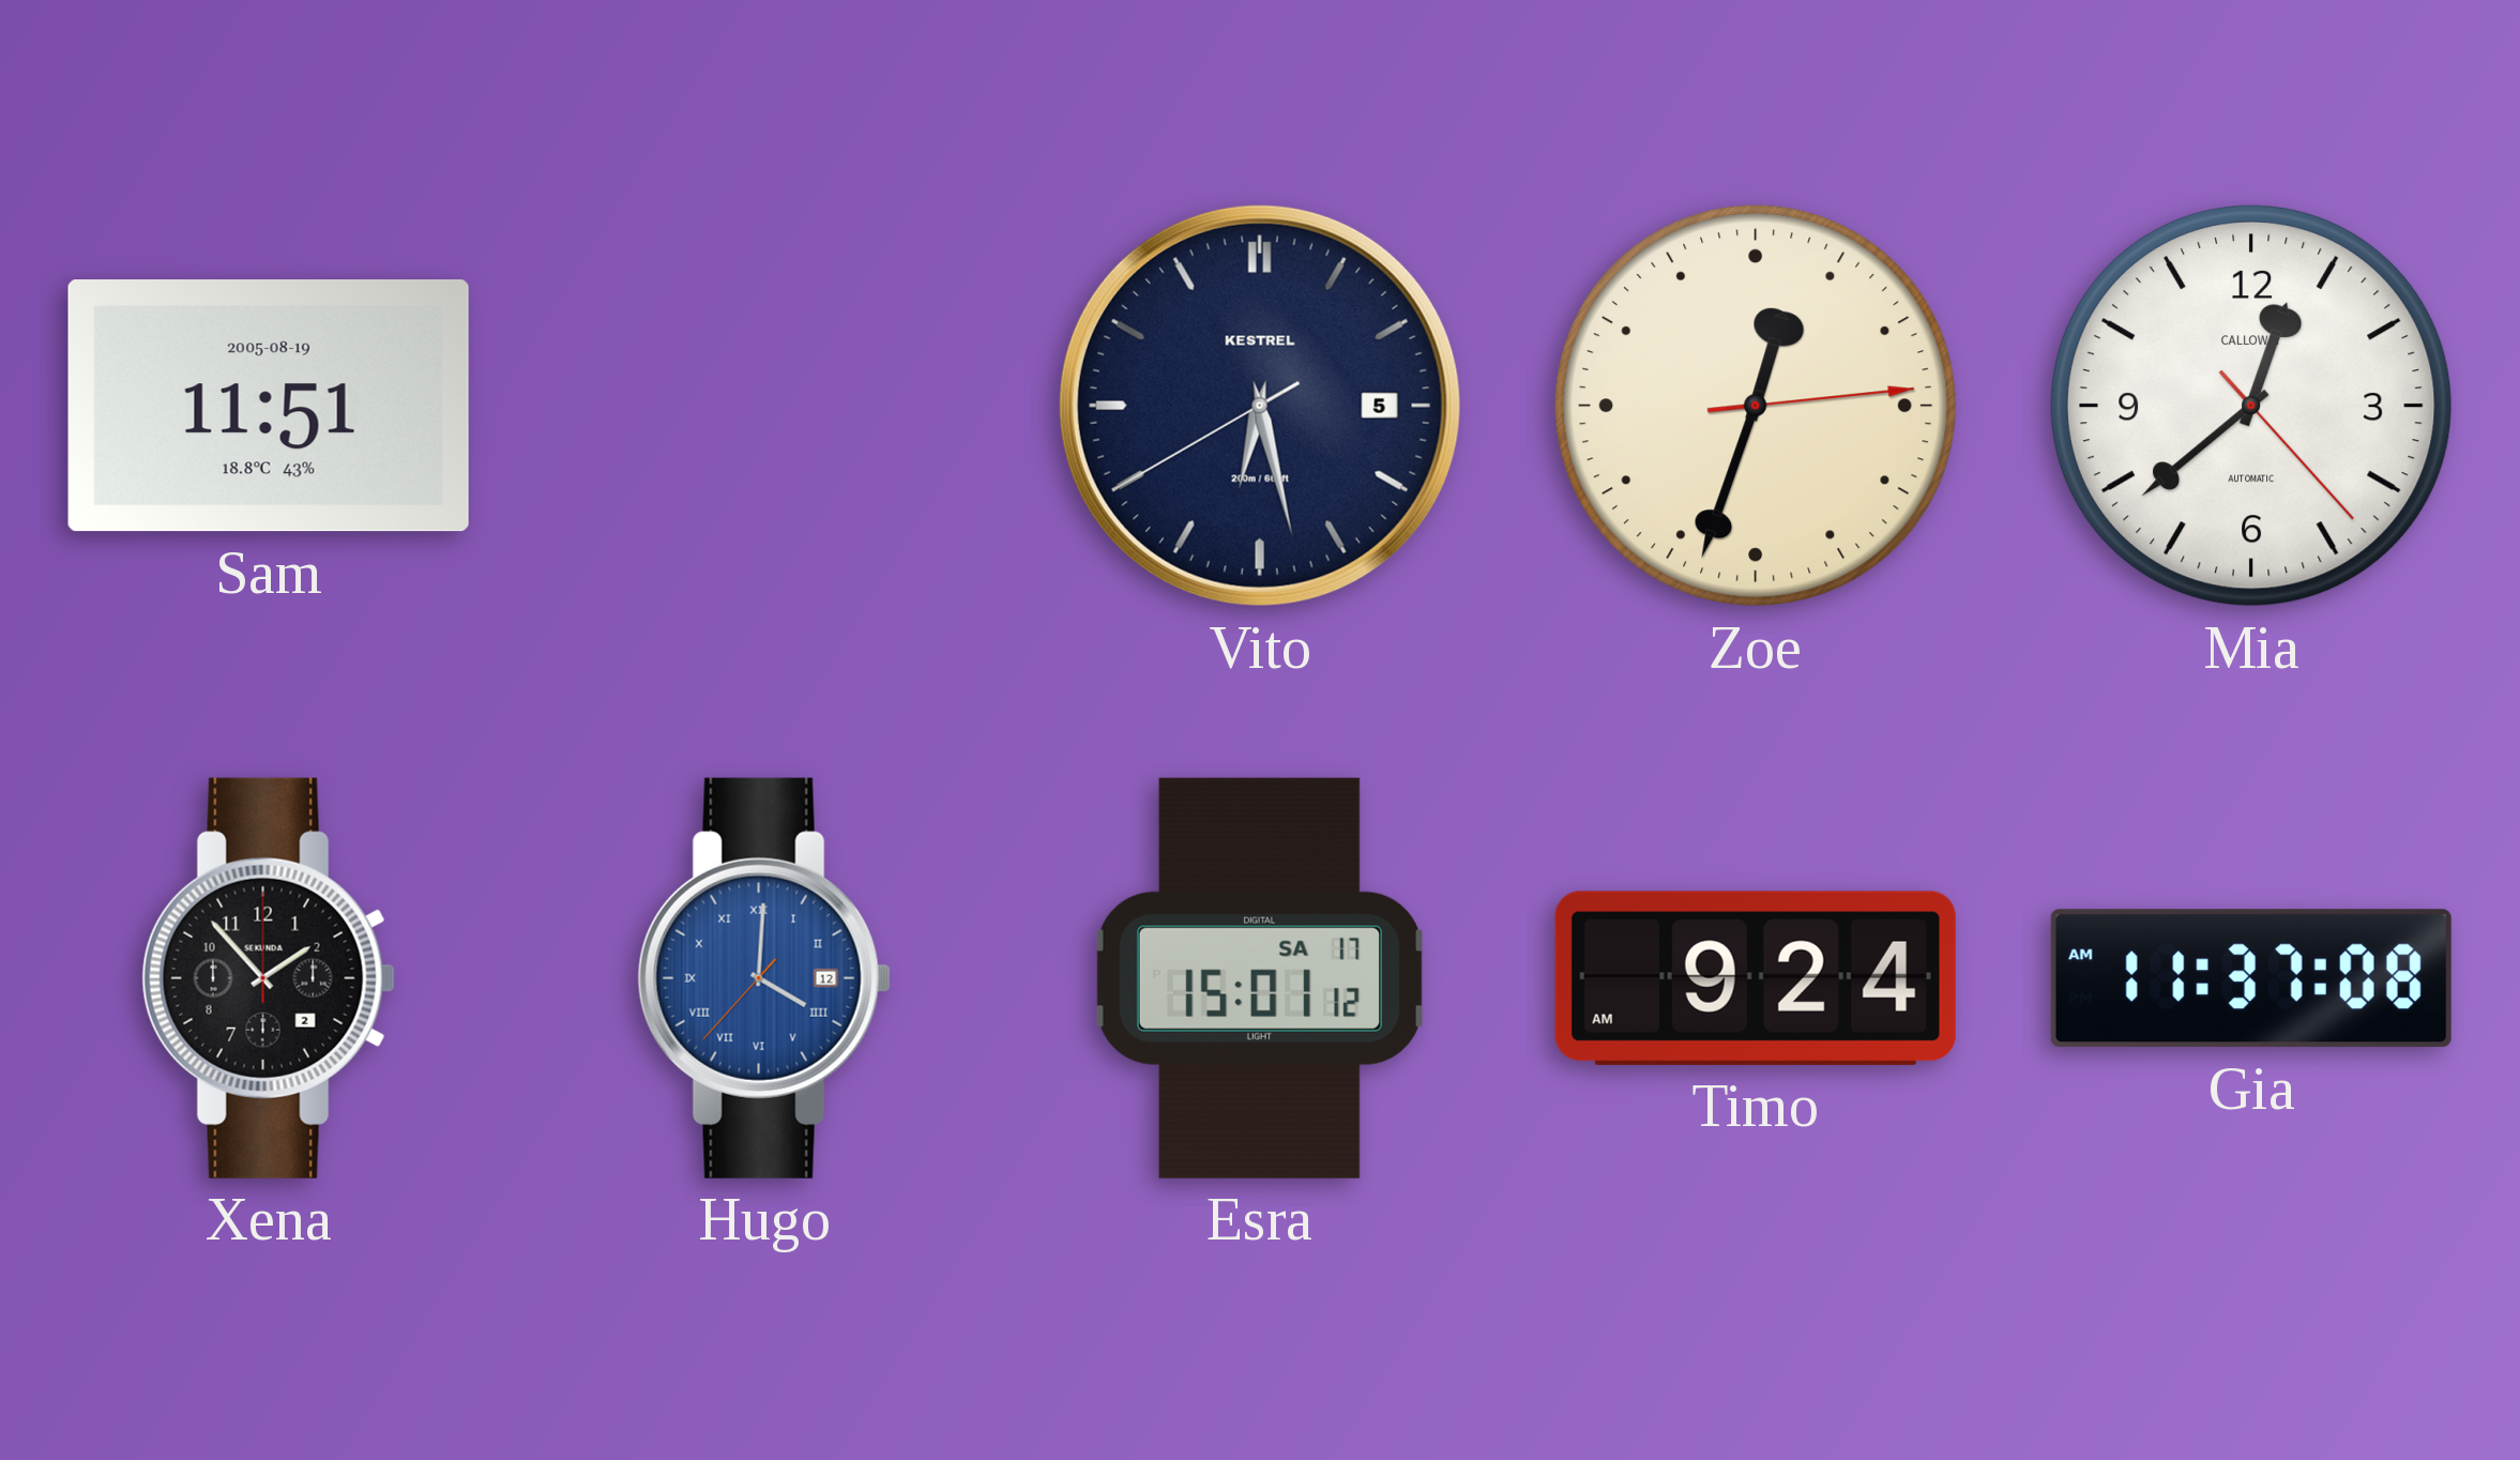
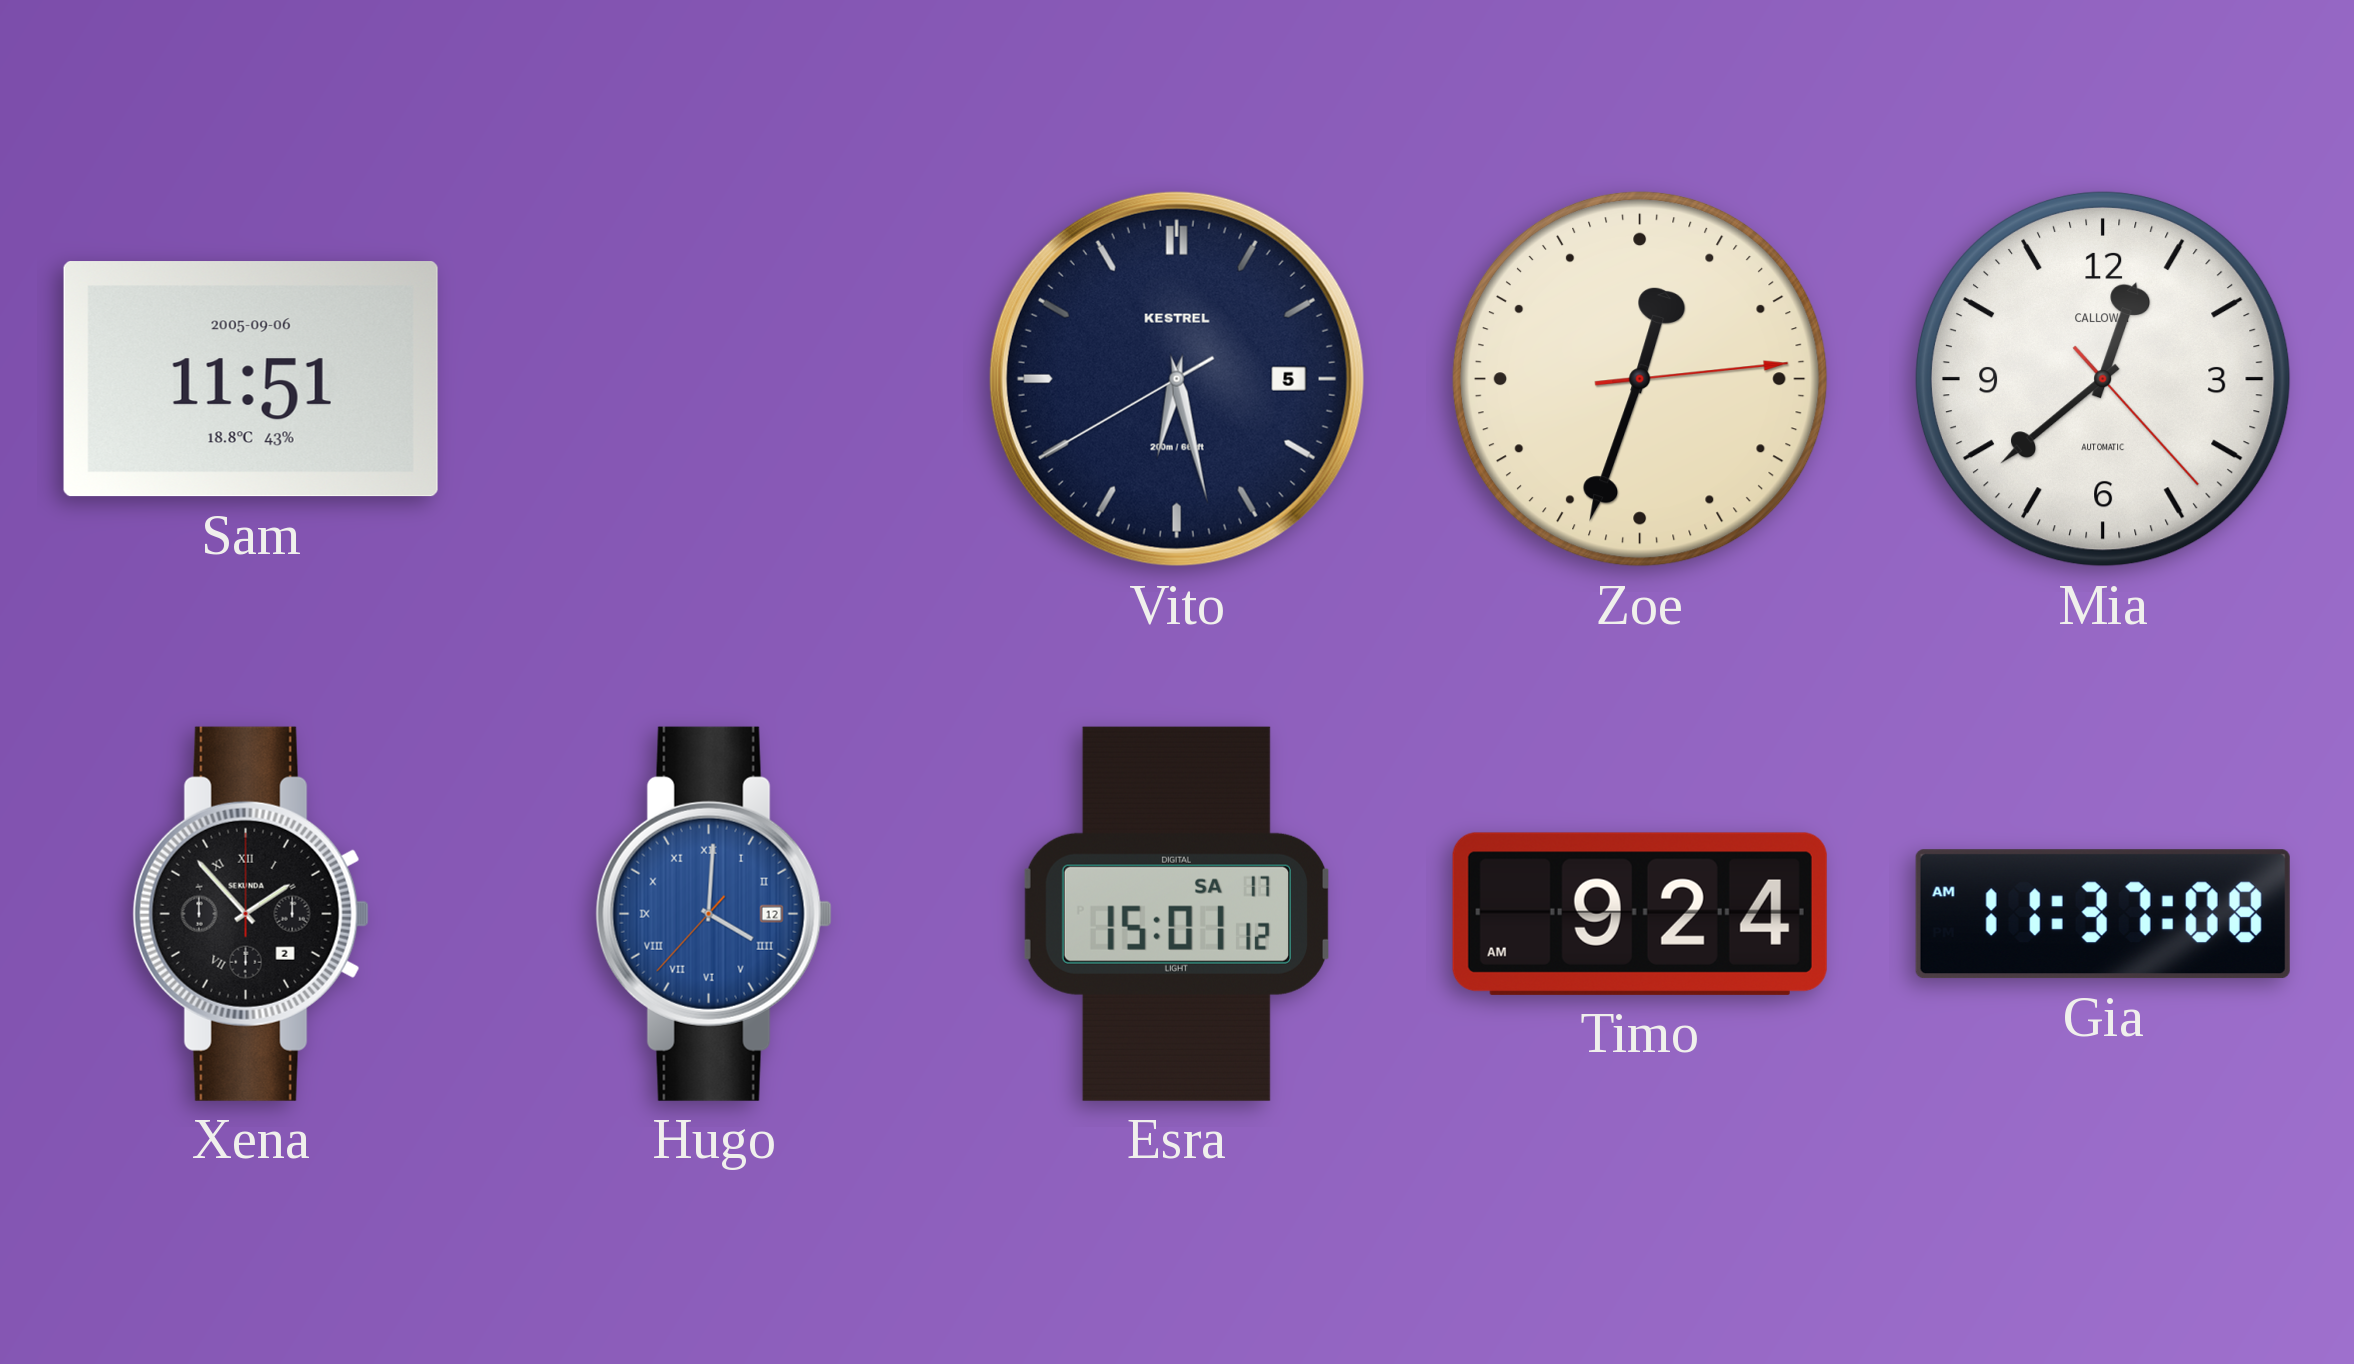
Sam date: 2005-08-19 -> 2005-09-06 (251, 379)
Xena numerals: Arabic -> Roman (251, 914)
